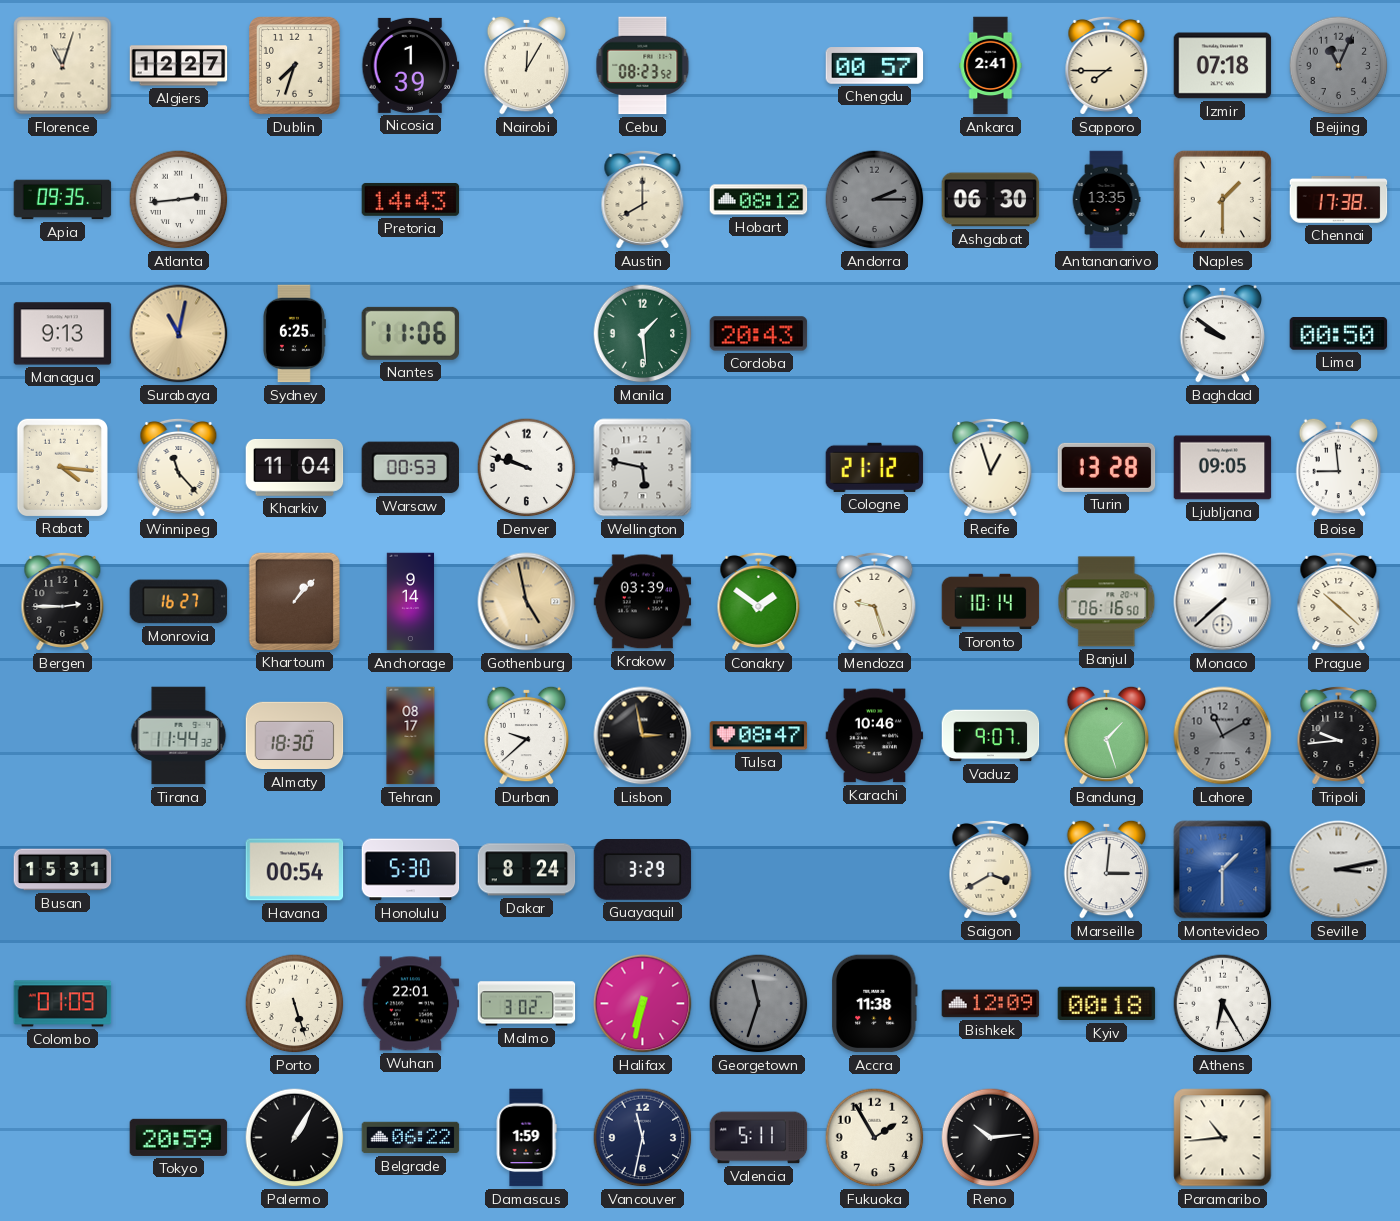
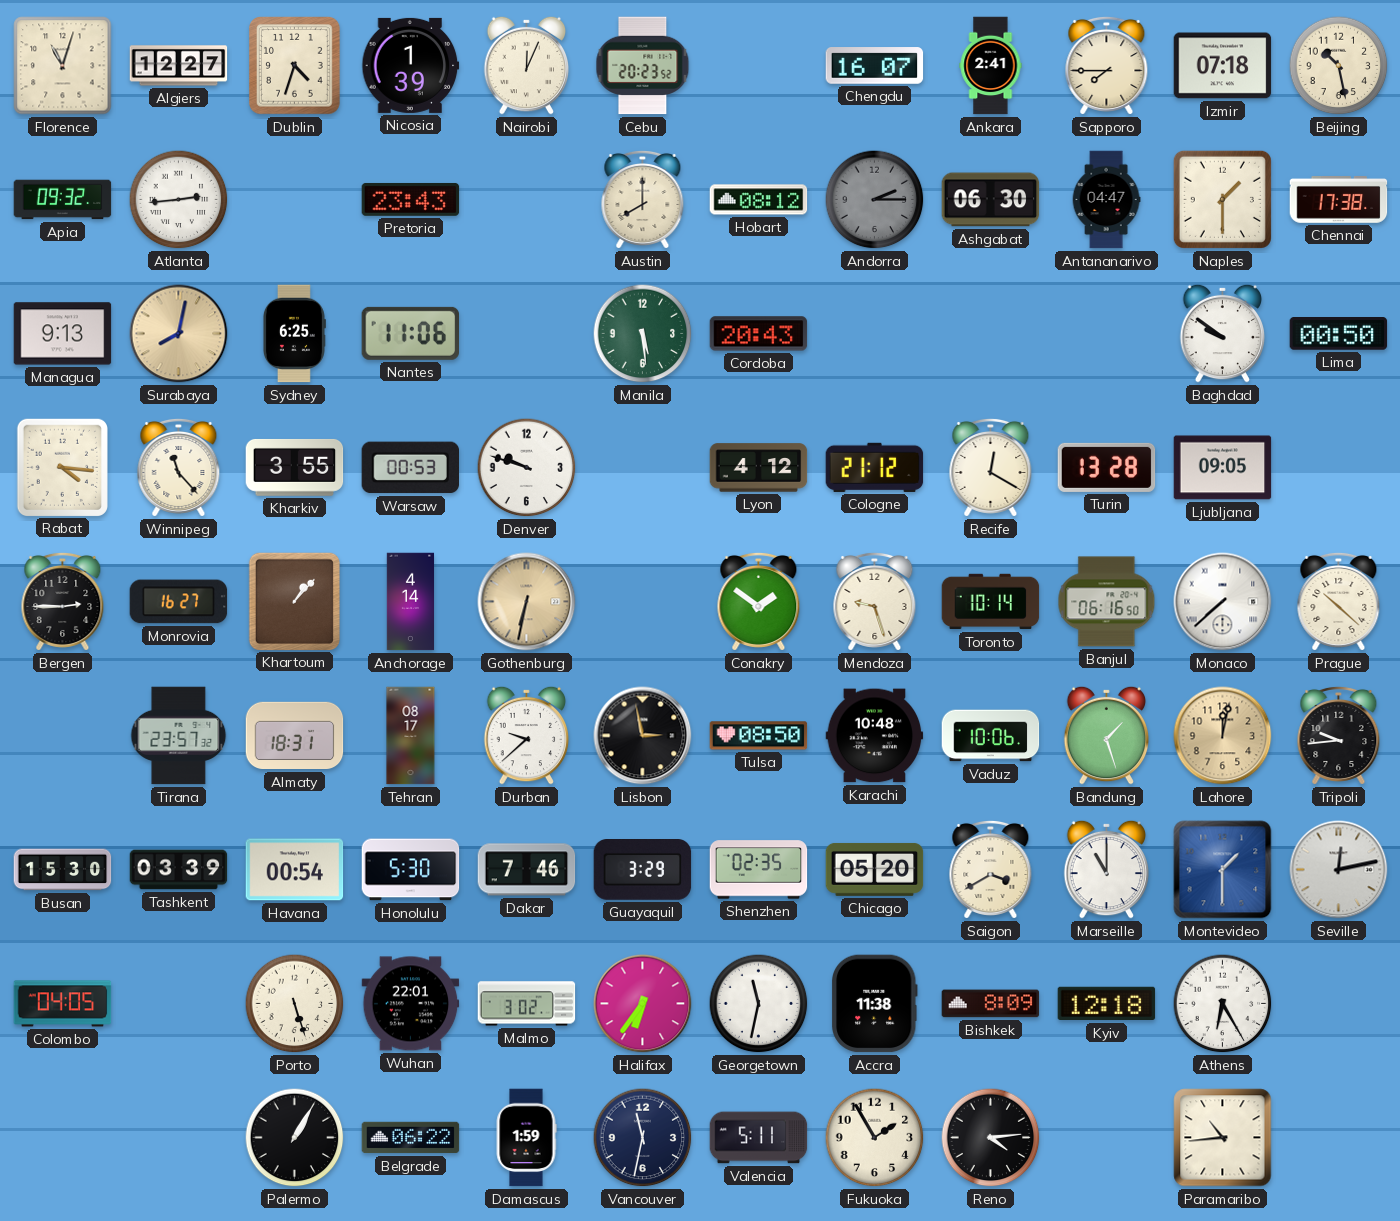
Dublin: 7:33 -> 4:33 (295, 66)
Nairobi: 12:05 -> 12:04 (527, 65)
Cebu: 08:23 -> 20:23 (643, 66)
Chengdu: 00:57 -> 16:07 (875, 66)
Beijing: 11:04 -> 10:28 (1339, 66)
Beijing dial: grey -> cream (1339, 66)
Apia: 09:35 -> 09:32 (63, 200)
Pretoria: 14:43 -> 23:43 (411, 200)
Antananarivo: 13:35 -> 04:47 (1106, 200)
Surabaya: 11:02 -> 8:02 (179, 334)
Manila: 1:29 -> 5:29 (643, 334)
Kharkiv: 11:04 -> 3:55 (295, 467)
Wellington: 5:47 -> none (643, 468)
Lyon: none -> 4:12 (759, 468)
Recife: 12:57 -> 12:20 (991, 467)
Boise: 8:59 -> none (1339, 467)
Anchorage: 9:14 -> 4:14 (411, 602)
Gothenburg: 4:58 -> 6:32 (527, 602)
Krakow: 03:39 -> none (643, 602)
Tirana: 11:44 -> 23:57 (179, 736)
Almaty: 18:30 -> 18:31 (295, 736)
Tulsa: 08:47 -> 08:50 (759, 736)
Karachi: 10:46 -> 10:48 (875, 736)
Vaduz: 9:07 -> 10:06 (991, 736)
Lahore: 11:10 -> 12:02 (1223, 736)
Lahore dial: grey -> champagne (1223, 736)
Busan: 15:31 -> 15:30 (63, 870)
Tashkent: none -> 03:39 (179, 870)
Dakar: 8:24 -> 7:46 (527, 870)
Shenzhen: none -> 02:35 (759, 870)
Chicago: none -> 05:20 (875, 869)
Marseille: 3:01 -> 11:00 (1107, 869)
Seville: 3:13 -> 12:13 (1339, 870)
Colombo: 01:09 -> 04:05 (63, 1004)
Halifax: 6:32 -> 6:36 (643, 1004)
Georgetown: 11:33 -> 11:32 (759, 1004)
Georgetown dial: grey -> white (759, 1004)
Bishkek: 12:09 -> 8:09 (991, 1004)
Kyiv: 00:18 -> 12:18 (1107, 1004)
Tokyo: 20:59 -> none (179, 1137)
Reno: 10:14 -> 4:14 (991, 1138)
